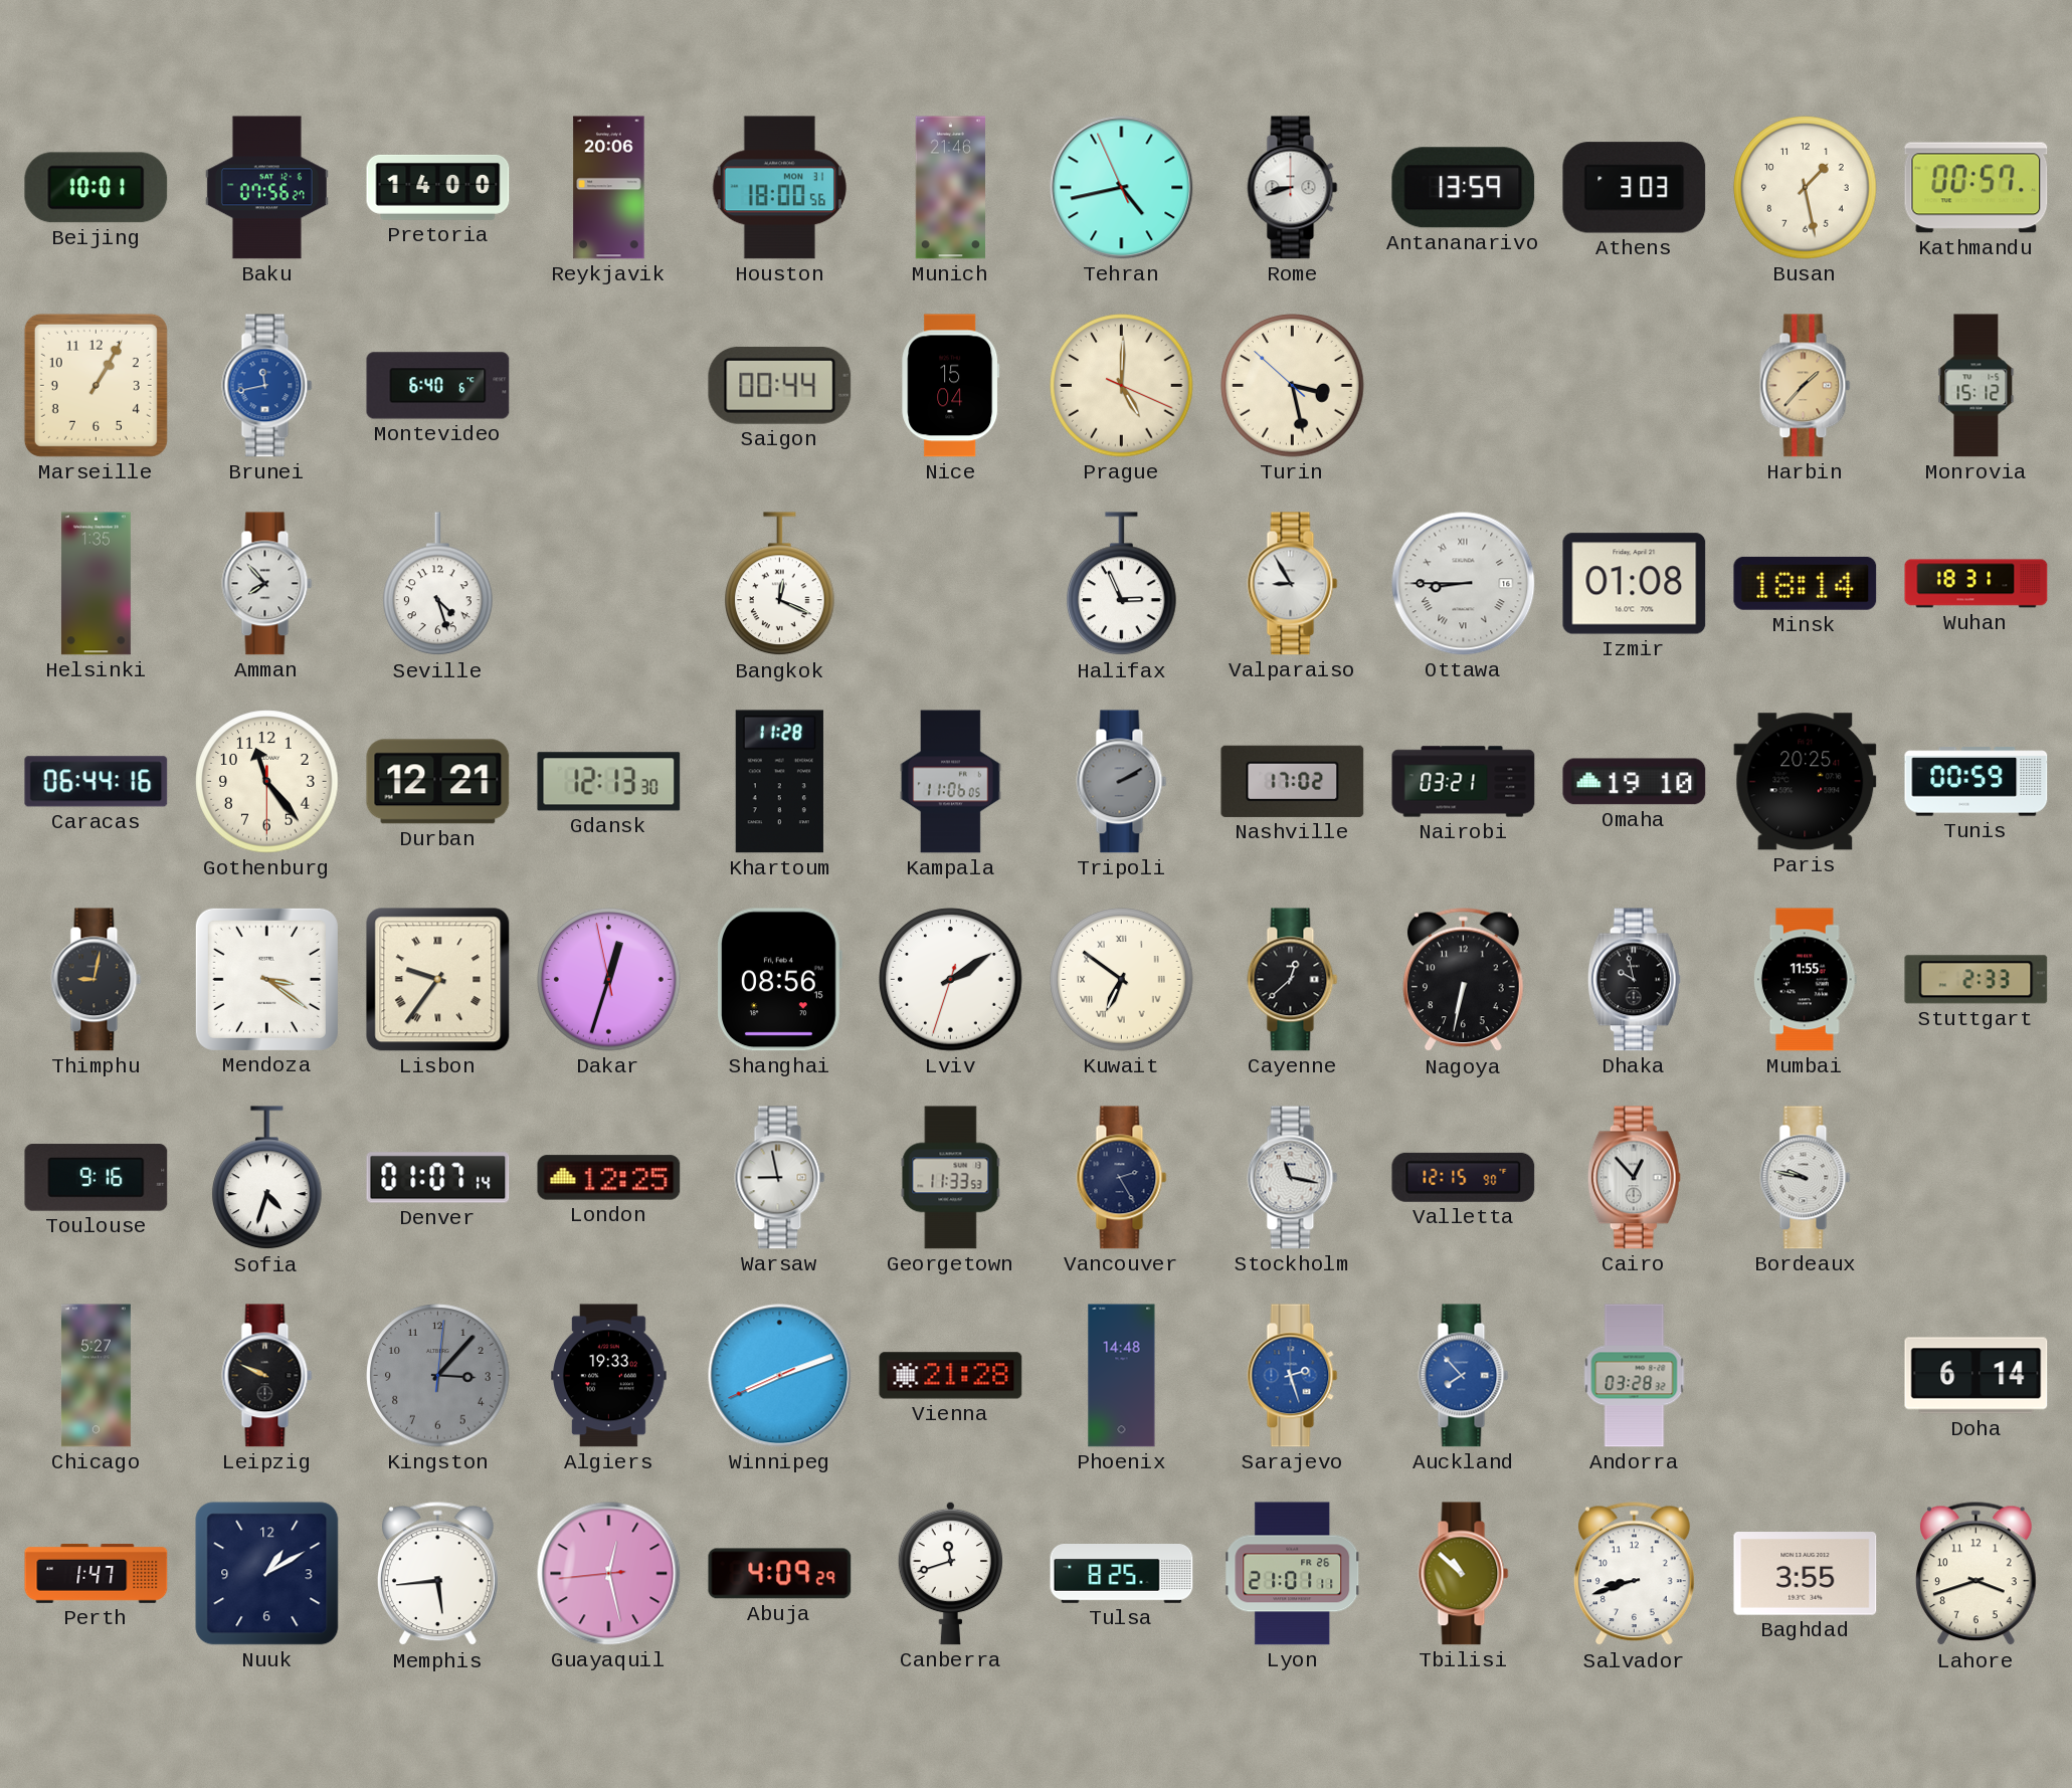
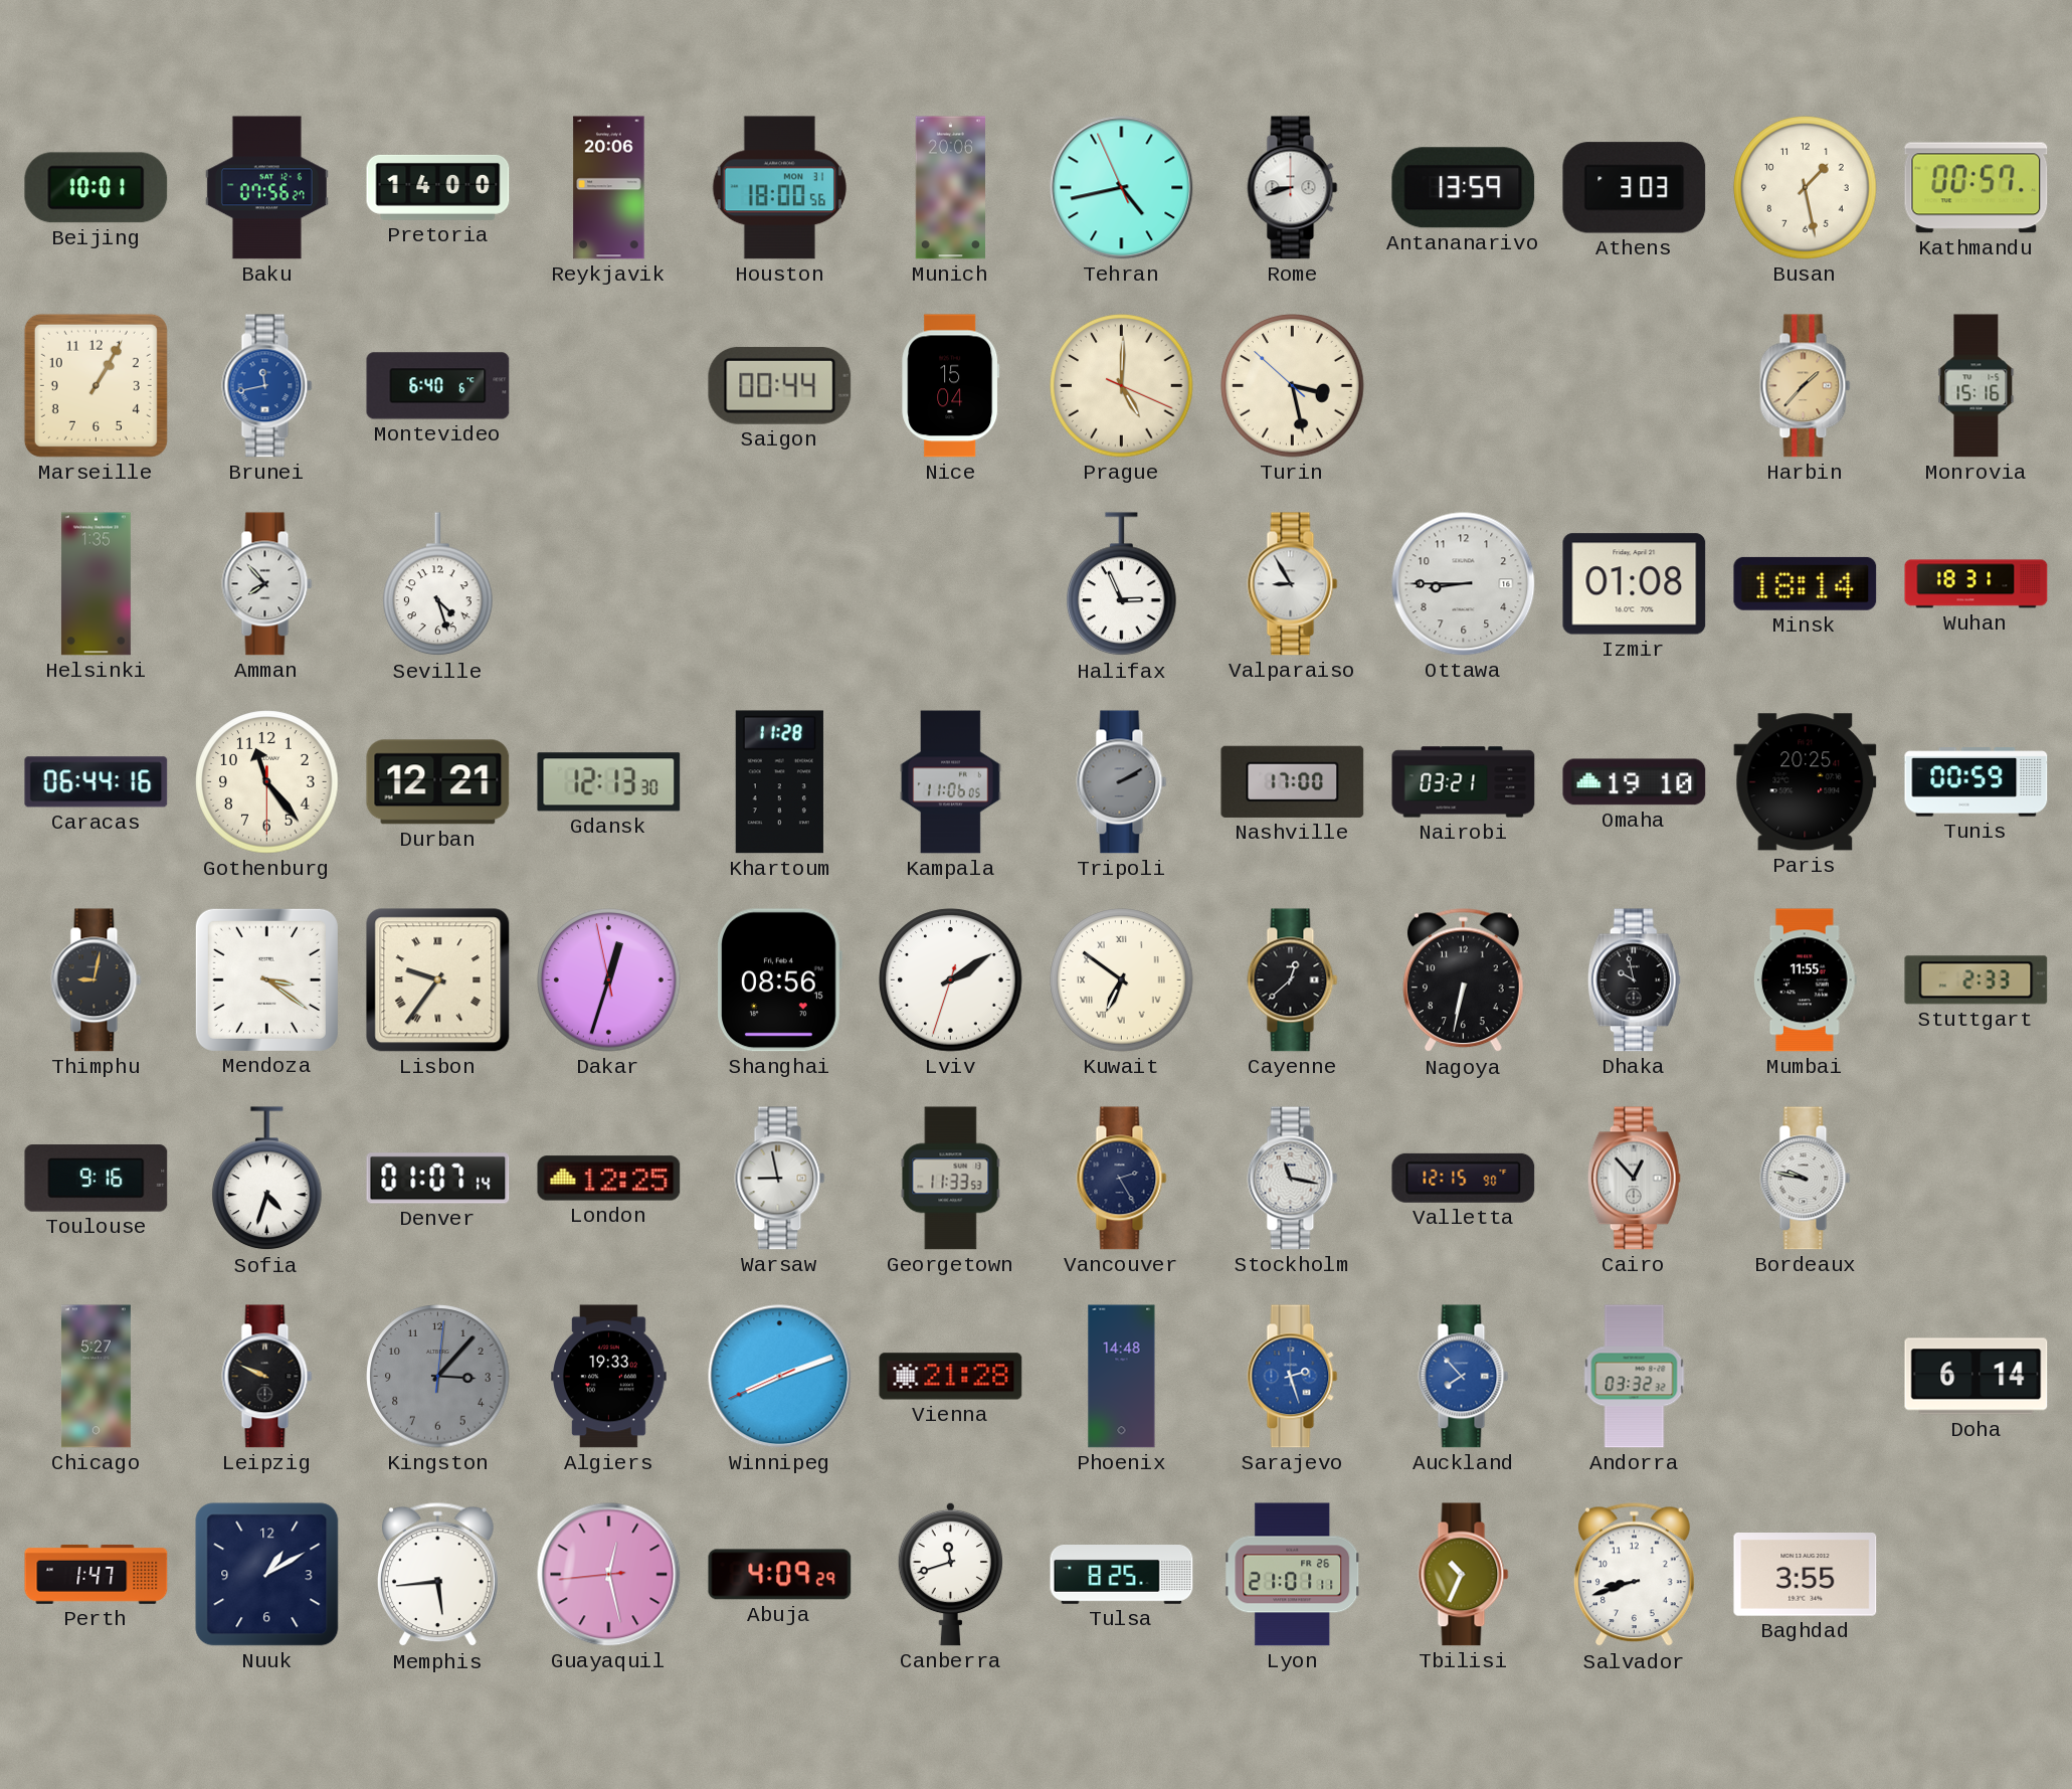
Munich: 21:46 -> 20:06 (951, 188)
Monrovia: 15:12 -> 15:16 (1976, 386)
Bangkok: 12:19 -> none (780, 584)
Ottawa numerals: Roman -> Arabic (1464, 584)
Nashville: 17:02 -> 17:00 (1293, 781)
Andorra: 03:28 -> 03:32 (1635, 1377)
Tbilisi: 10:52 -> 10:34 (1464, 1575)
Lahore: 3:42 -> none (1976, 1574)
